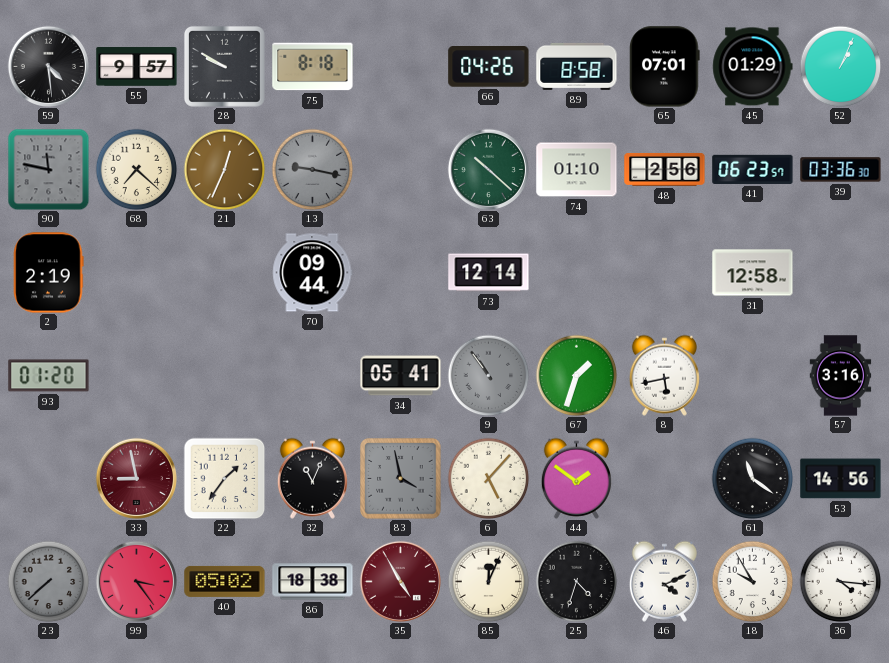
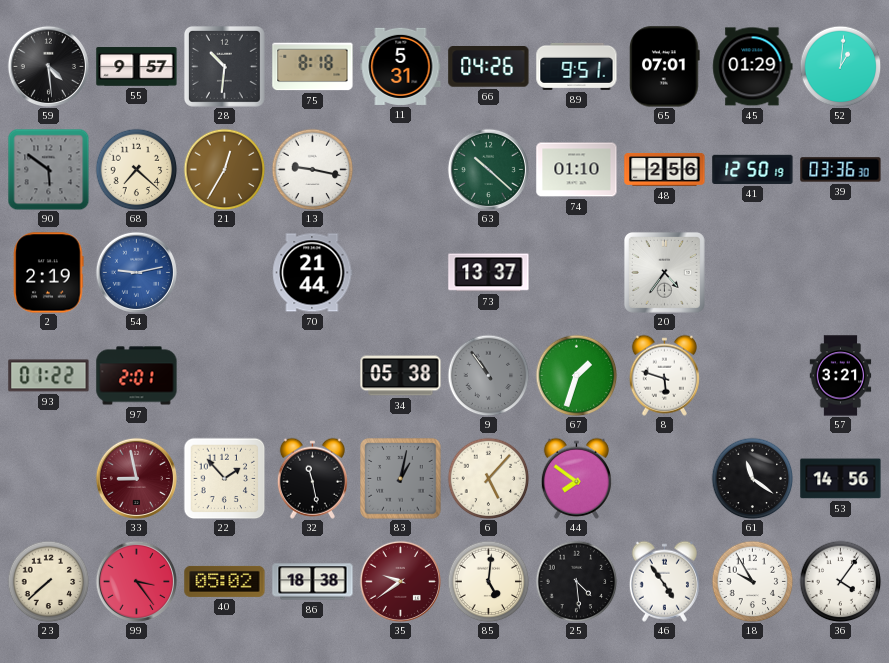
28: 9:50 -> 10:31 (224, 66)
11: none -> 5:31 (401, 66)
89: 8:58 -> 9:51 (577, 66)
52: 1:04 -> 1:01 (840, 66)
90: 11:47 -> 5:51 (48, 169)
21: 12:34 -> 12:35 (224, 169)
13 dial: grey -> white (312, 169)
41: 06:23 -> 12:50 (753, 169)
54: none -> 9:13 (136, 272)
70: 09:44 -> 21:44 (313, 273)
73: 12:14 -> 13:37 (489, 273)
20: none -> 4:36 (664, 272)
31: 12:58 -> none (753, 273)
93: 01:20 -> 01:22 (49, 376)
97: none -> 2:01 (137, 376)
34: 05:41 -> 05:38 (401, 376)
8: 5:43 -> 5:48 (664, 375)
57: 3:16 -> 3:21 (841, 376)
22: 1:36 -> 1:53 (224, 478)
32: 11:04 -> 11:28 (312, 478)
83: 3:58 -> 1:02 (401, 479)
44: 1:51 -> 7:51 (576, 478)
23 dial: grey -> cream (48, 581)
35: 4:55 -> 9:39 (400, 581)
85: 12:04 -> 5:01 (488, 581)
25: 4:33 -> 4:29 (576, 581)
46: 4:11 -> 4:54 (664, 581)
36: 4:16 -> 4:06 (840, 581)
